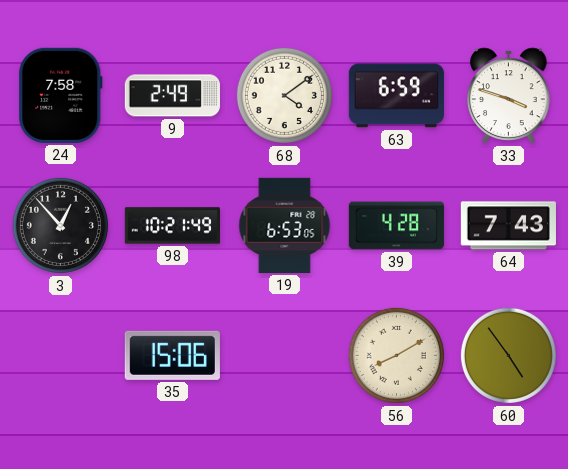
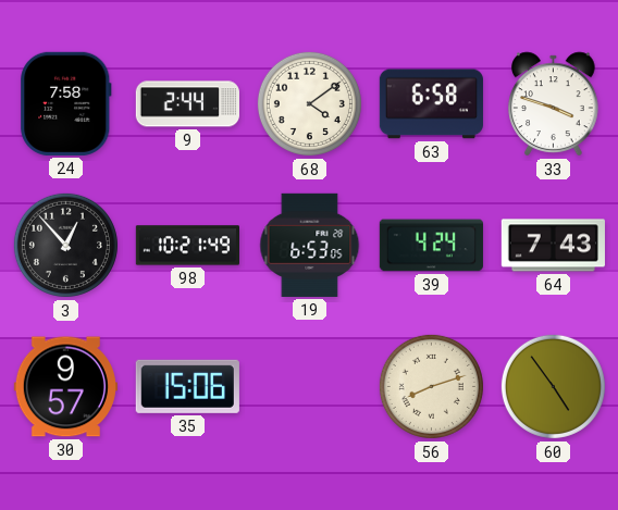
9: 2:49 -> 2:44 (187, 104)
63: 6:59 -> 6:58 (431, 104)
39: 4:28 -> 4:24 (431, 246)
30: none -> 9:57 (65, 387)
56: 8:10 -> 8:12 (431, 386)
